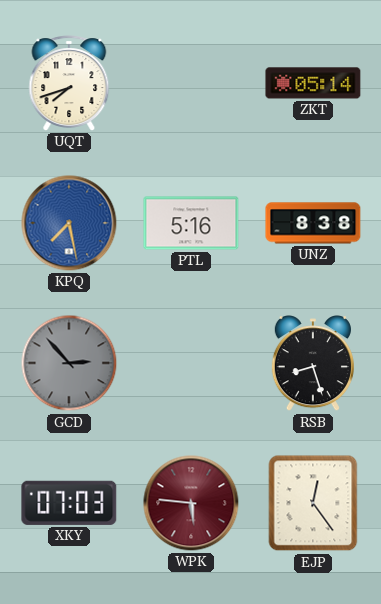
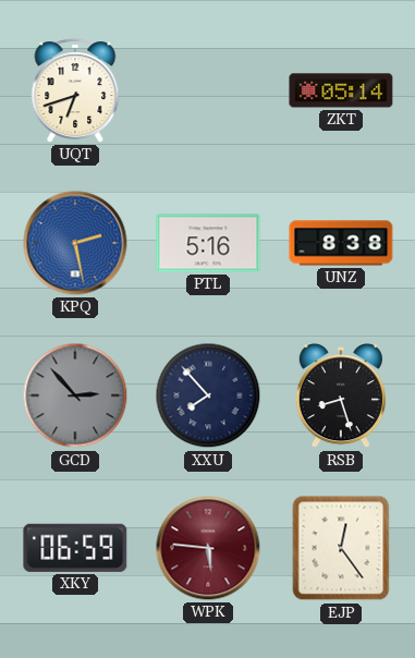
UQT: 7:42 -> 6:42 (75, 90)
KPQ: 7:28 -> 2:28 (75, 243)
XXU: none -> 7:53 (208, 395)
XKY: 07:03 -> 06:59 (75, 548)
